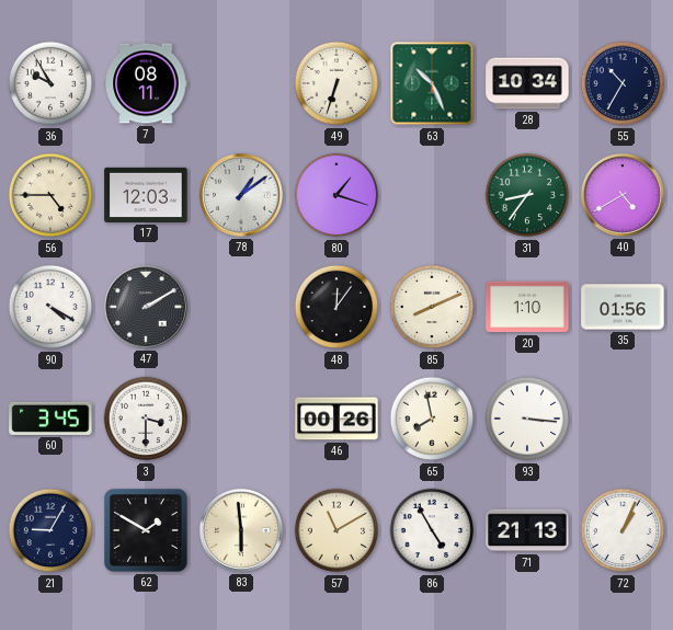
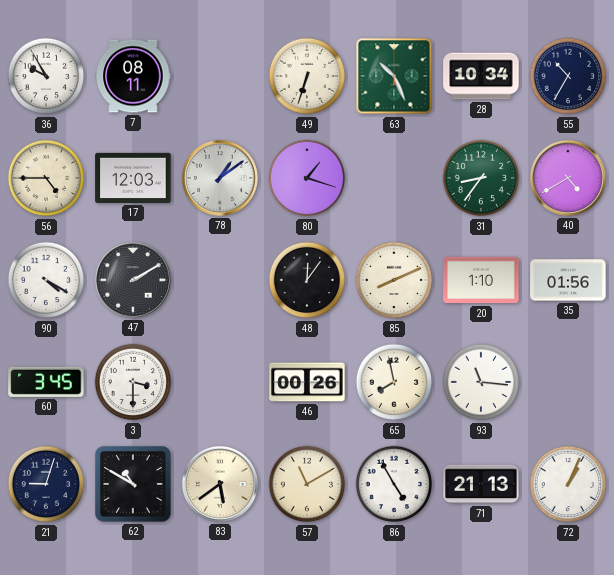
93: 3:16 -> 11:16 (481, 382)
21: 9:05 -> 9:03 (46, 484)
62: 1:50 -> 10:50 (134, 485)
83: 5:59 -> 5:39 (220, 484)
